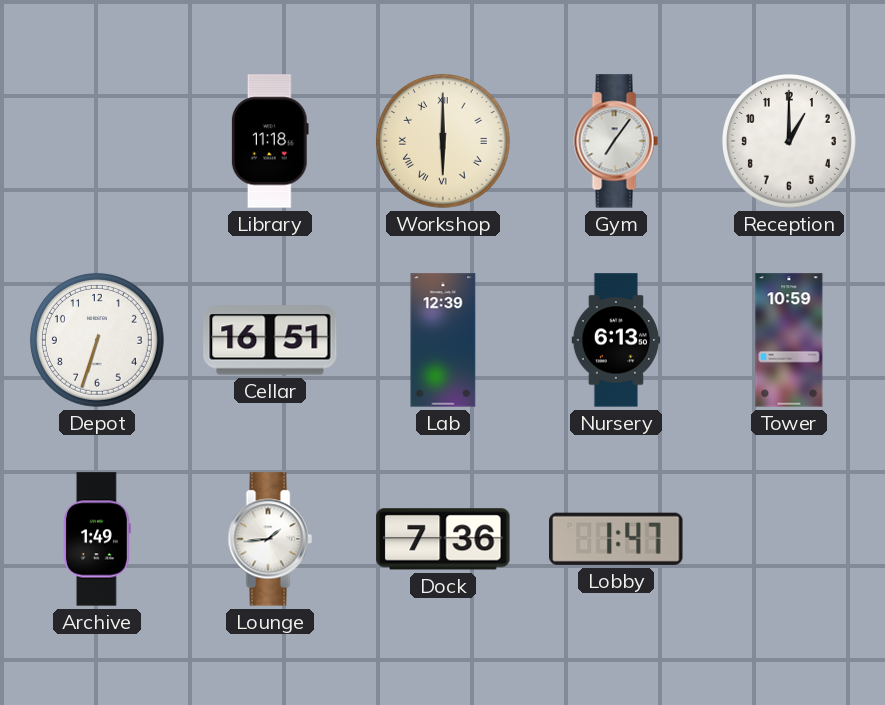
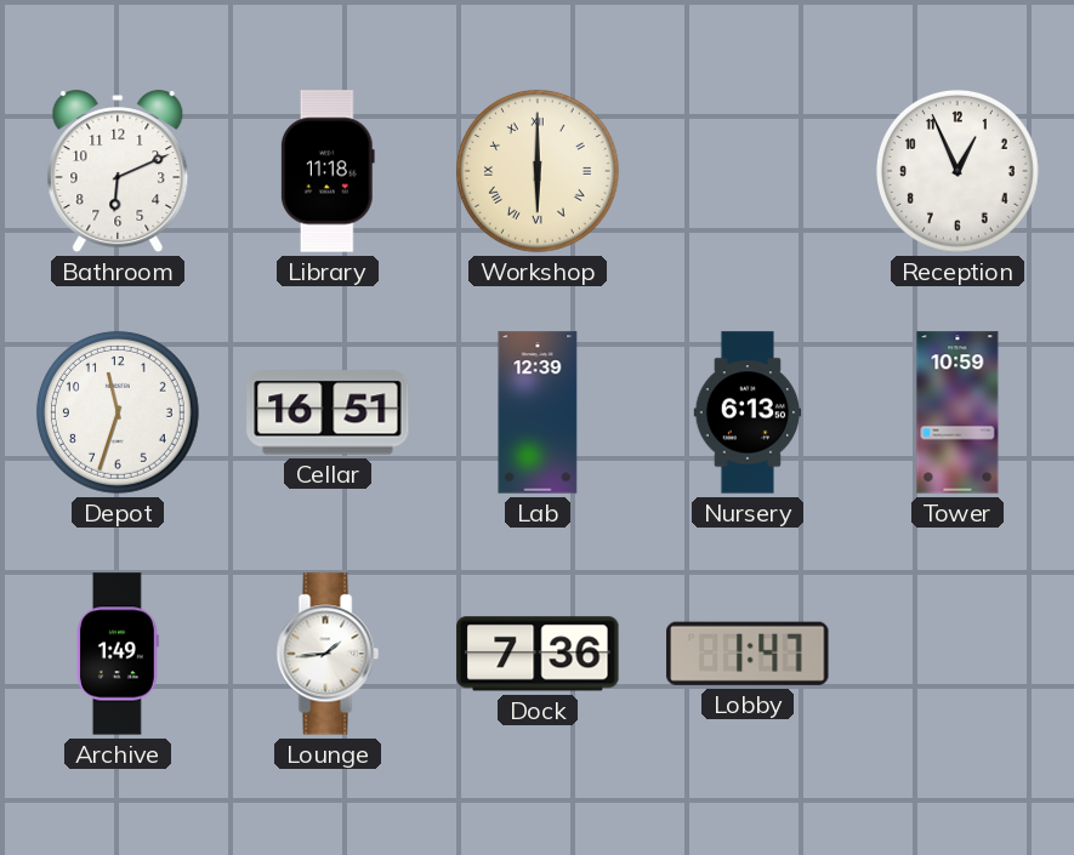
Bathroom: none -> 6:11 (118, 171)
Gym: 7:06 -> none (616, 141)
Reception: 1:00 -> 12:56 (957, 171)
Depot: 6:33 -> 11:33 (118, 412)
